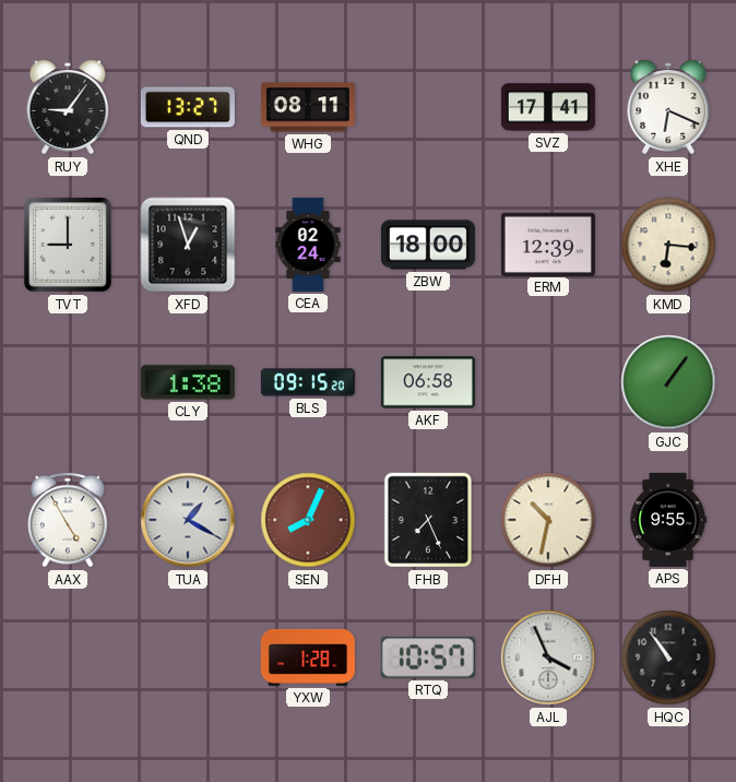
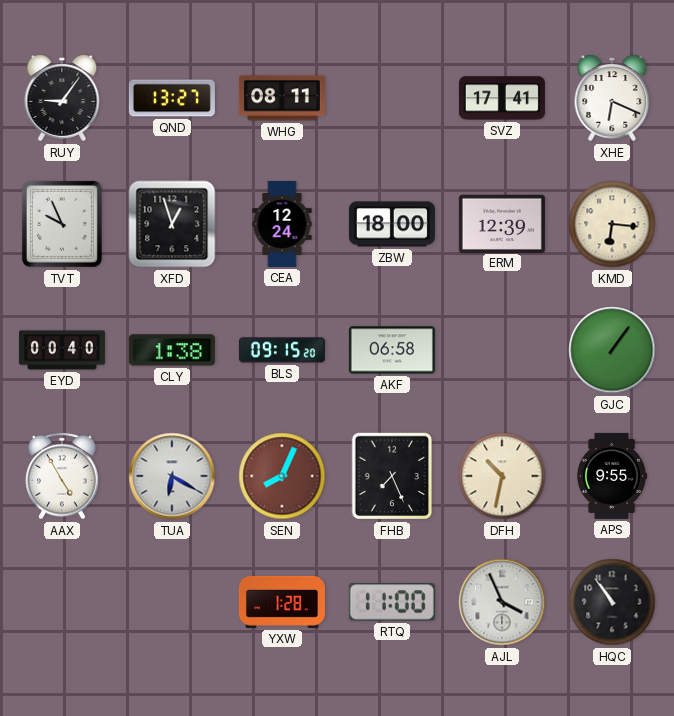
TVT: 9:00 -> 9:56 (62, 224)
CEA: 02:24 -> 12:24 (282, 224)
EYD: none -> 00:40 (62, 350)
TUA: 1:20 -> 6:20 (172, 476)
RTQ: 10:57 -> 11:00 (392, 602)
